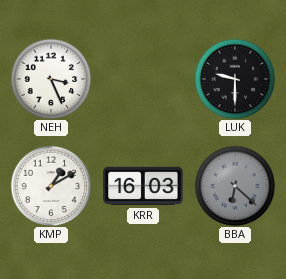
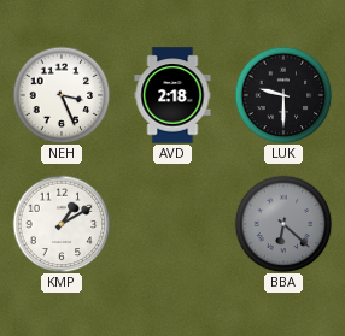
AVD: none -> 2:18 (172, 95)
KRR: 16:03 -> none (143, 186)
